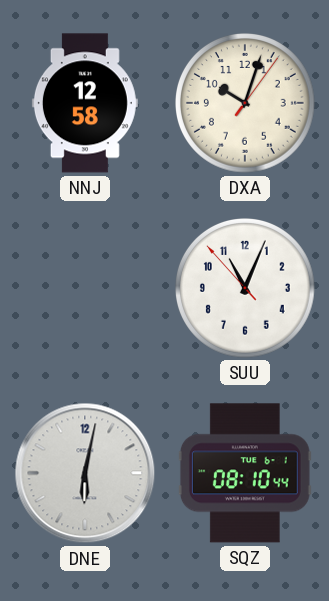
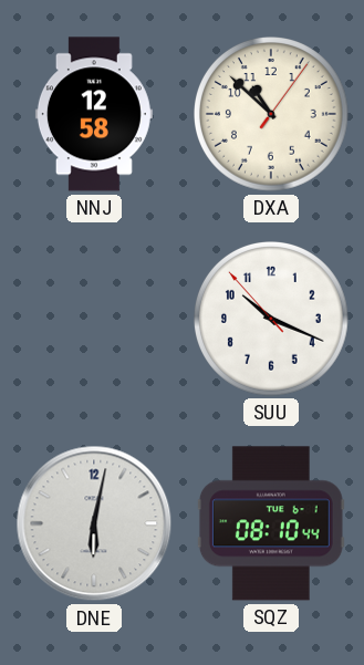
DXA: 10:03 -> 10:52 (272, 115)
SUU: 11:03 -> 10:18 (272, 320)
